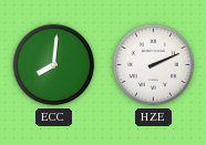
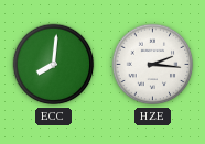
HZE: 2:11 -> 2:16 (153, 65)
